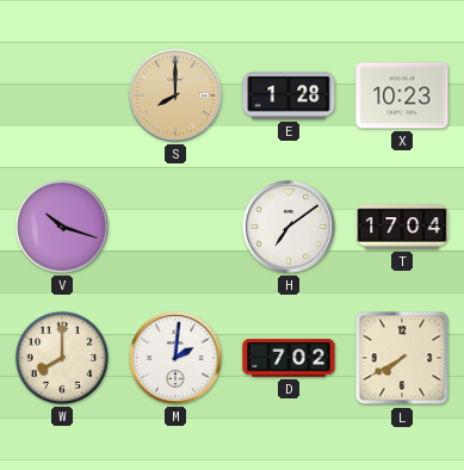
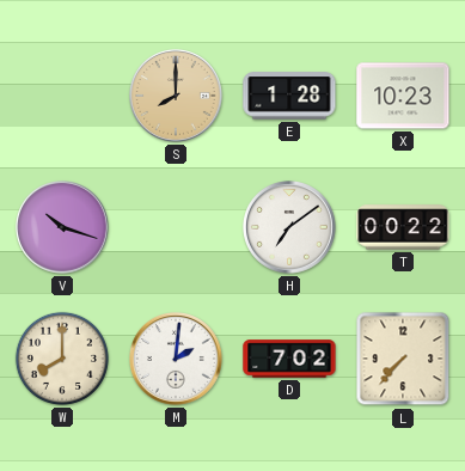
T: 17:04 -> 00:22 (403, 227)
L: 7:40 -> 7:37 (403, 359)
